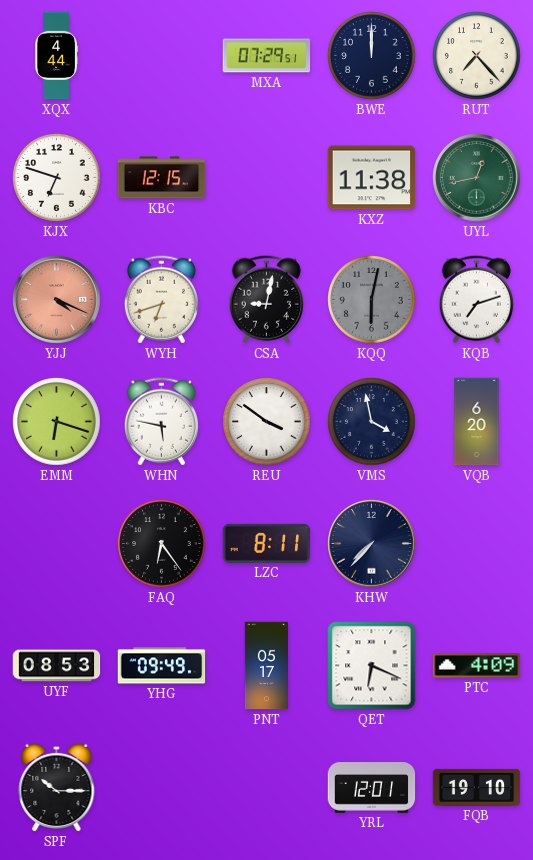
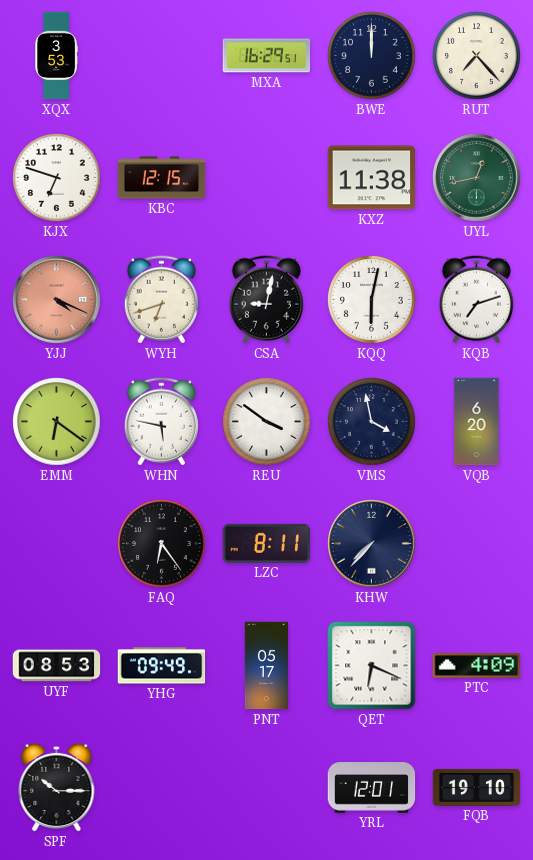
XQX: 4:44 -> 3:53 (56, 56)
MXA: 07:29 -> 16:29 (267, 56)
KQQ dial: grey -> white (372, 300)
EMM: 6:18 -> 6:21 (57, 422)
